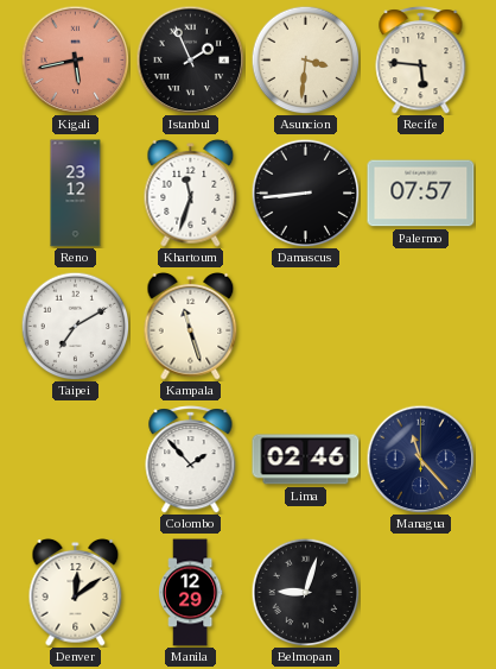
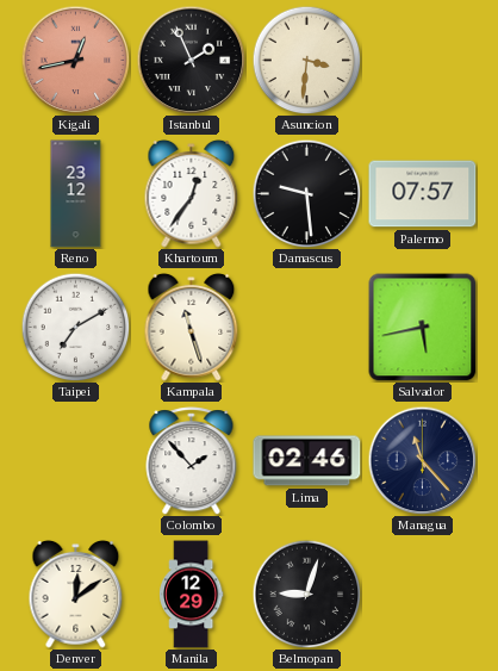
Kigali: 5:43 -> 12:43 (75, 60)
Recife: 5:46 -> none (421, 61)
Khartoum: 11:33 -> 12:36 (192, 194)
Damascus: 8:44 -> 9:29 (306, 193)
Salvador: none -> 5:43 (423, 328)
